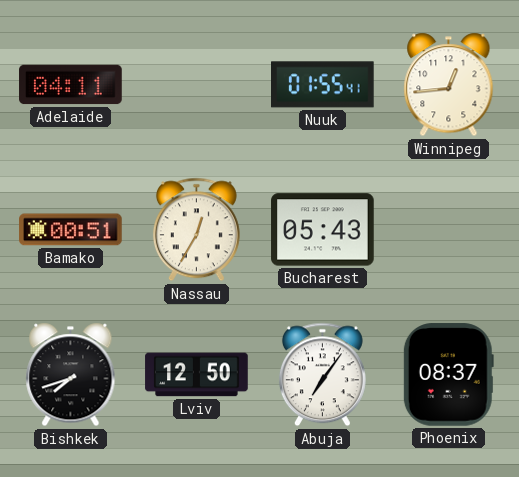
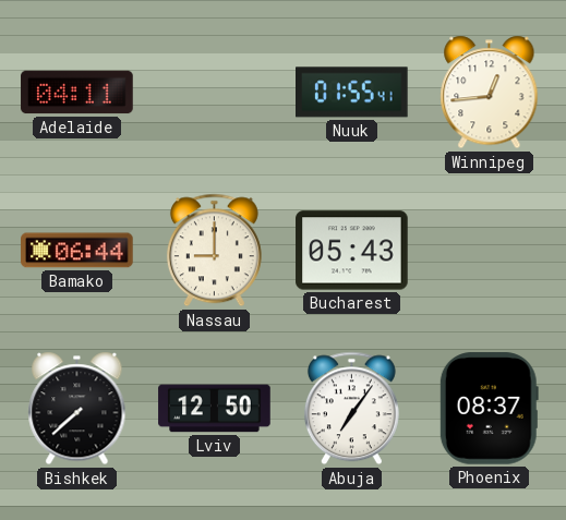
Bamako: 00:51 -> 06:44 (77, 251)
Nassau: 12:35 -> 9:00 (214, 251)
Bishkek: 7:42 -> 7:38 (77, 409)
